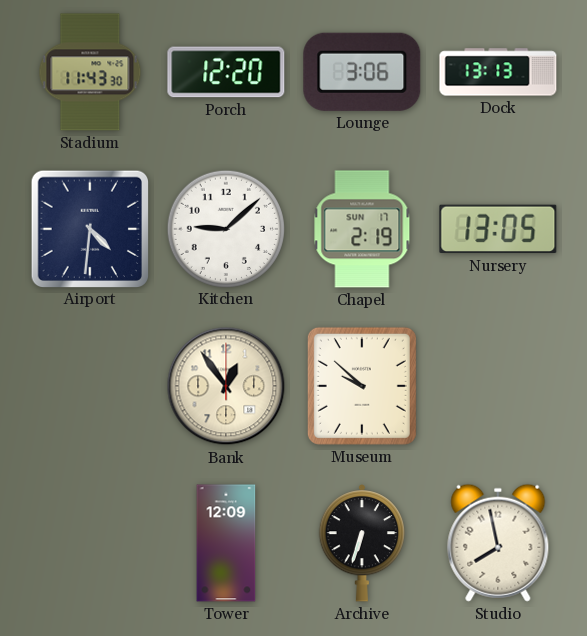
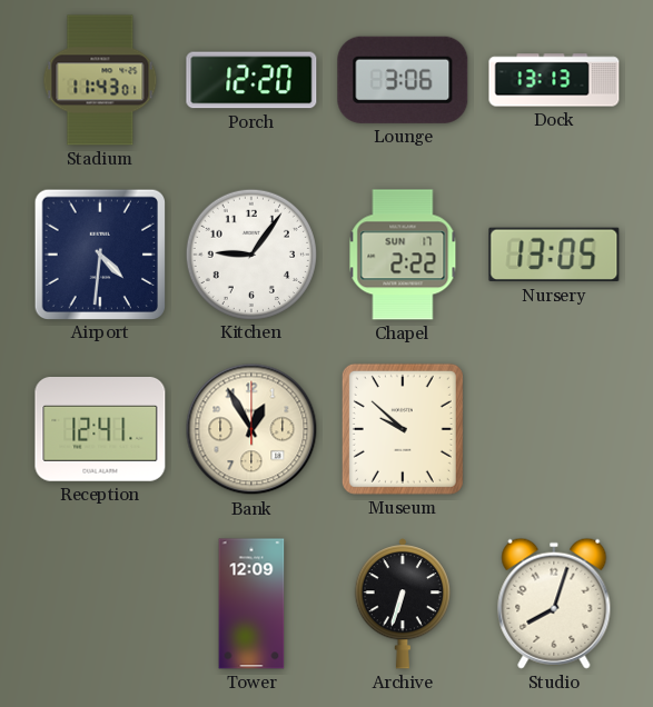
Stadium: 11:43:30 -> 11:43:01 (100, 80)
Kitchen: 9:08 -> 9:06 (250, 253)
Chapel: 2:19 -> 2:22 (403, 255)
Reception: none -> 12:41 (100, 430)
Bank: 12:54 -> 12:55 (251, 429)
Studio: 7:58 -> 8:03 (554, 604)
